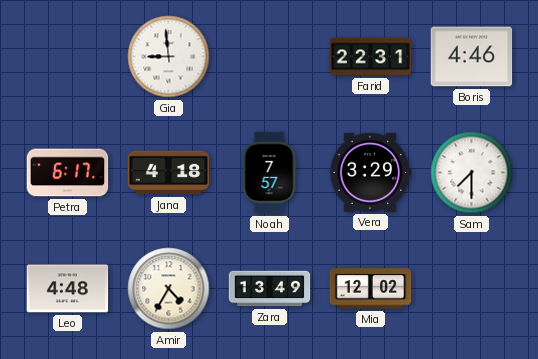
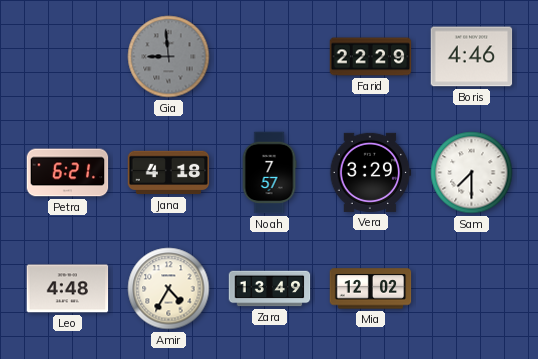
Gia dial: white -> grey (169, 57)
Farid: 22:31 -> 22:29 (371, 57)
Petra: 6:17 -> 6:21 (68, 173)
